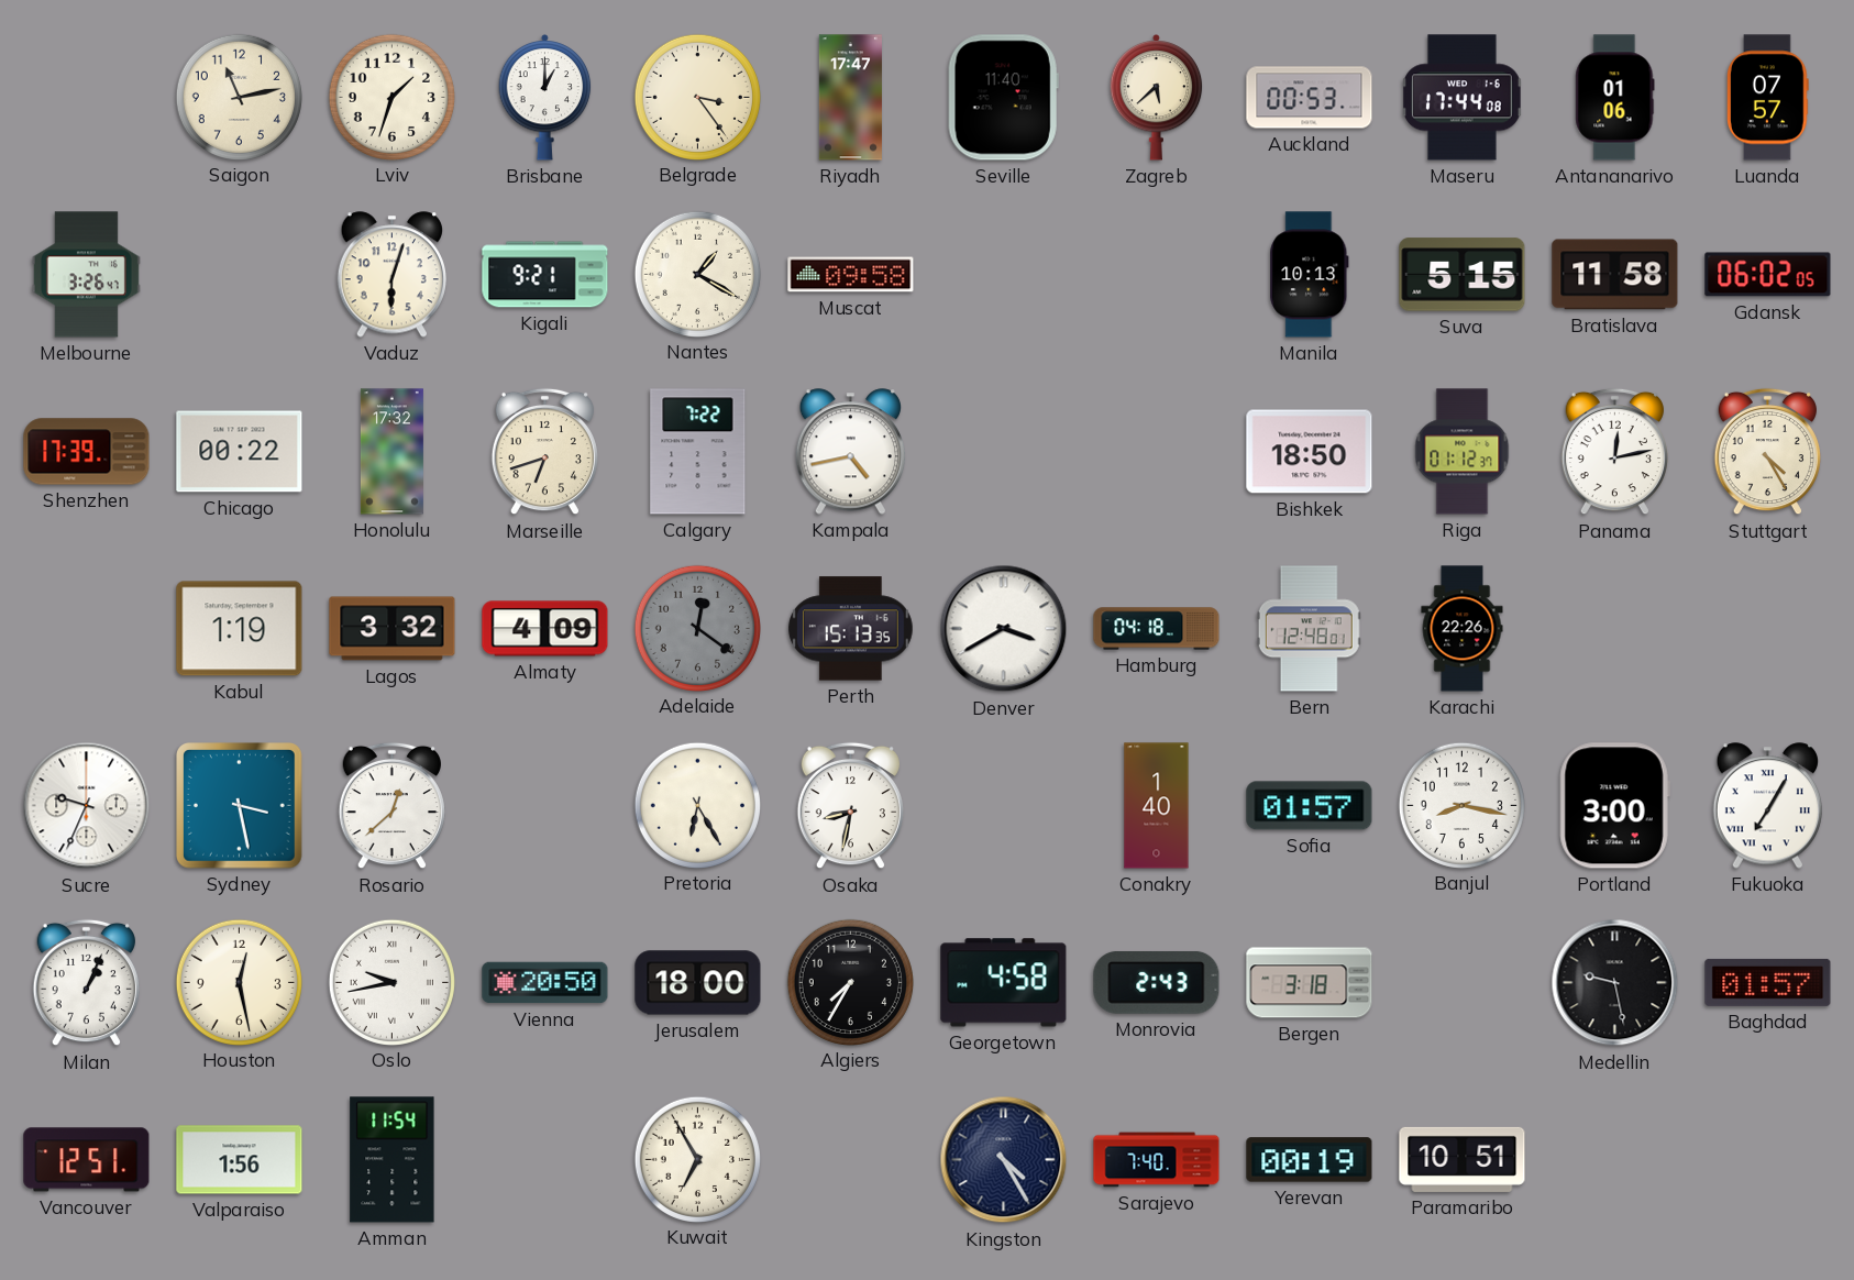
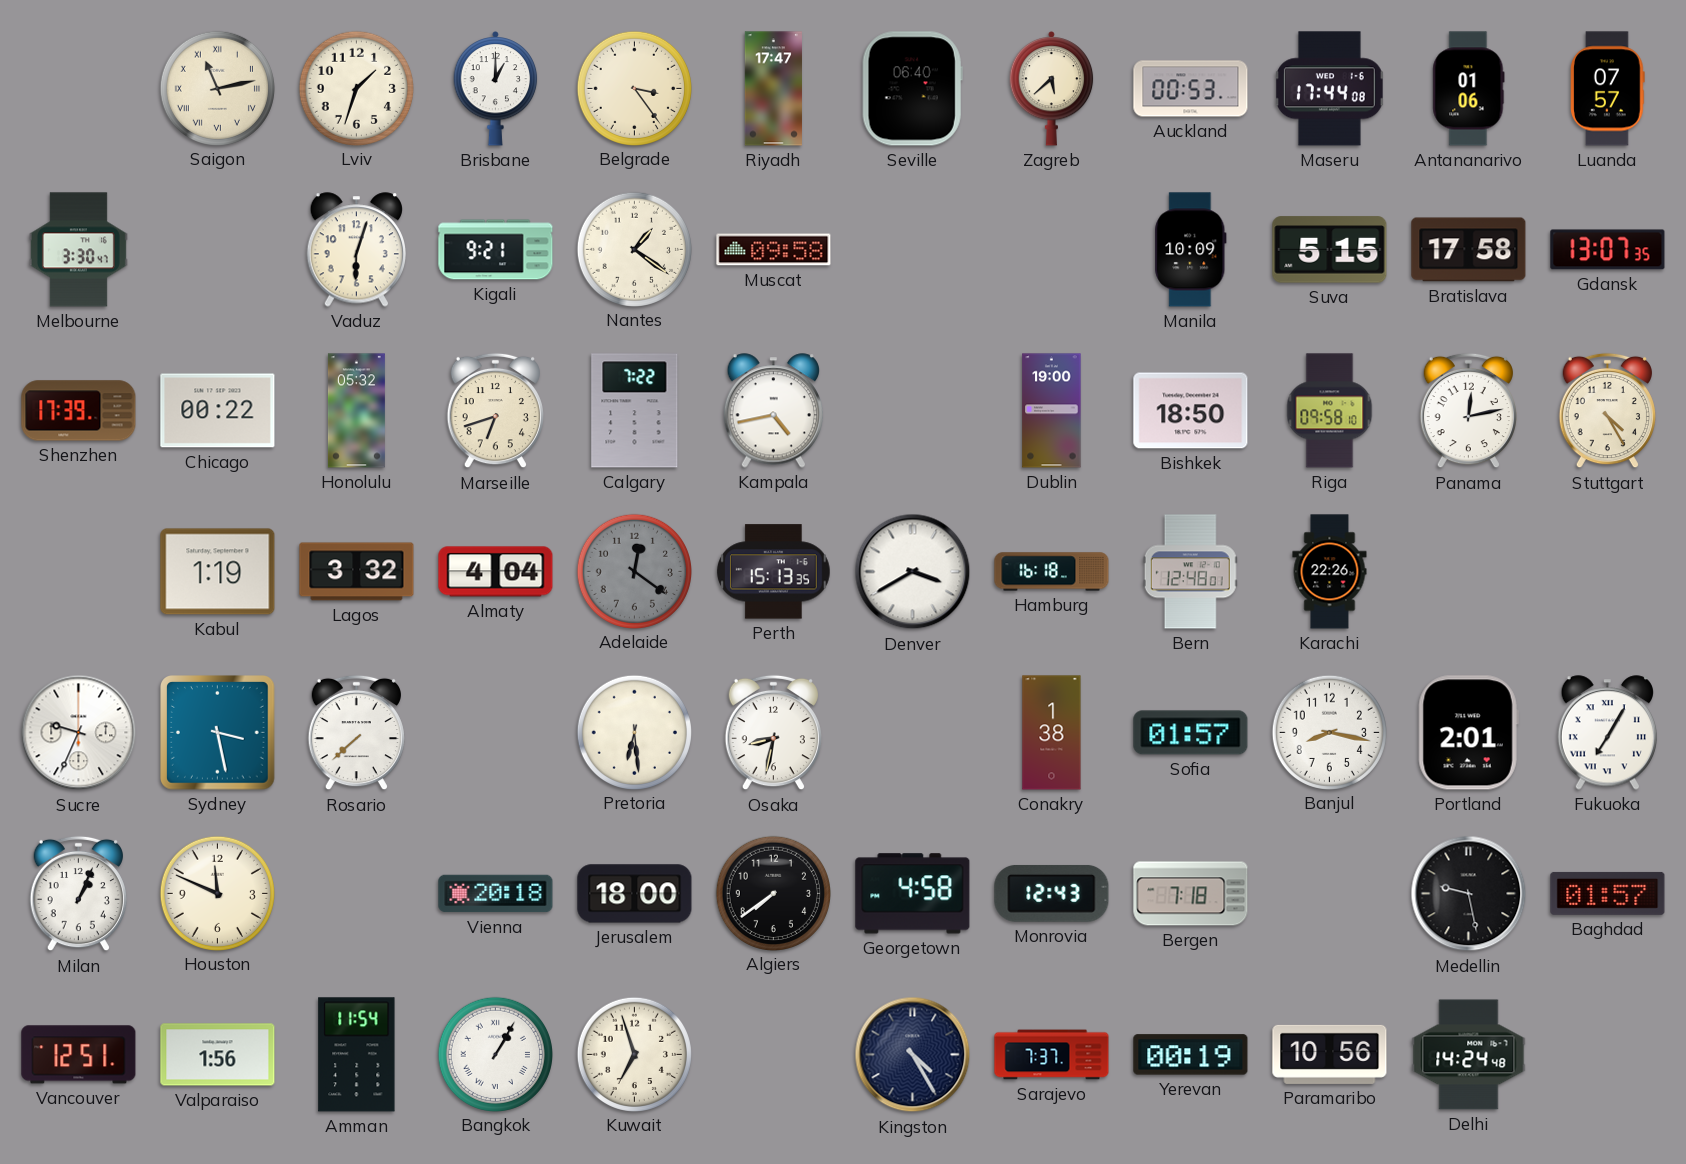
Saigon numerals: Arabic -> Roman (217, 88)
Seville: 11:40 -> 06:40 (912, 89)
Melbourne: 3:26 -> 3:30 (78, 250)
Nantes: 1:20 -> 1:21 (634, 249)
Manila: 10:13 -> 10:09 (1191, 250)
Bratislava: 11:58 -> 17:58 (1469, 250)
Gdansk: 06:02 -> 13:07 (1608, 250)
Honolulu: 17:32 -> 05:32 (356, 411)
Dublin: none -> 19:00 (1052, 411)
Riga: 01:12 -> 09:58 (1330, 411)
Almaty: 4:09 -> 4:04 (496, 572)
Hamburg: 04:18 -> 16:18 (1052, 572)
Rosario: 12:38 -> 7:38 (356, 733)
Pretoria: 6:25 -> 6:29 (634, 732)
Conakry: 1:40 -> 1:38 (1052, 733)
Portland: 3:00 -> 2:01 (1468, 733)
Houston: 12:28 -> 11:49 (217, 893)
Oslo: 9:43 -> none (391, 982)
Vienna: 20:50 -> 20:18 (496, 894)
Algiers: 7:35 -> 7:39 (773, 893)
Monrovia: 2:43 -> 12:43 (1052, 893)
Bergen: 3:18 -> 7:18 (1191, 894)
Bangkok: none -> 1:05 (495, 1054)
Kuwait: 6:55 -> 6:57 (634, 1054)
Sarajevo: 7:40 -> 7:37 (1052, 1055)
Paramaribo: 10:51 -> 10:56 (1330, 1054)
Delhi: none -> 14:24 (1469, 1055)
